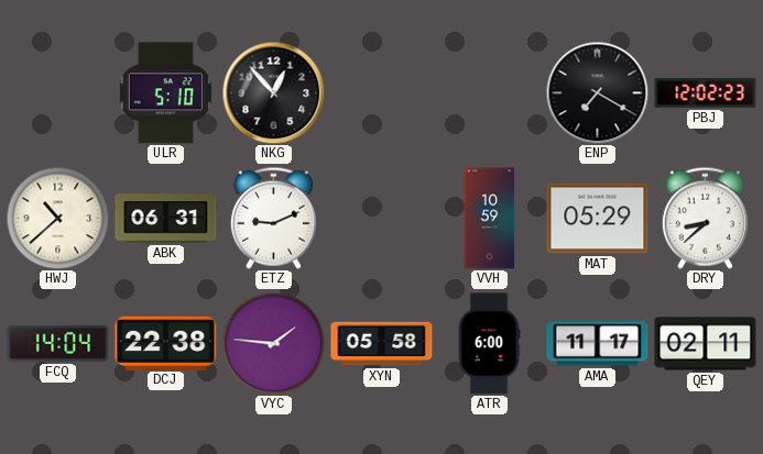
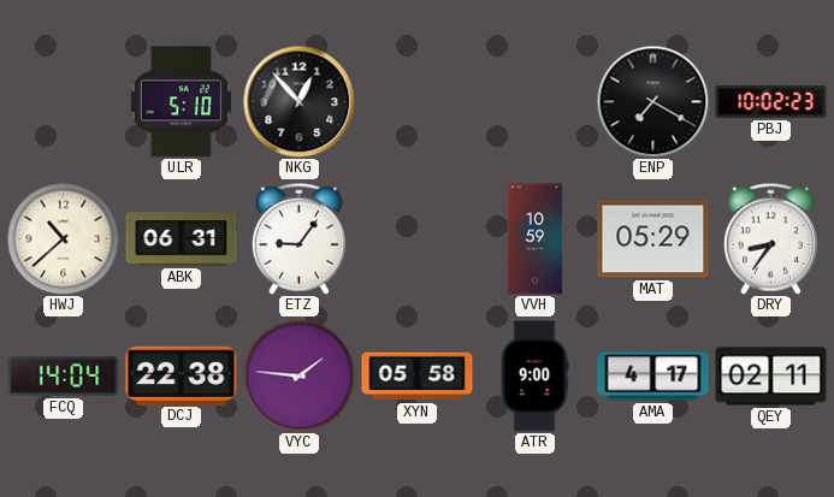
PBJ: 12:02 -> 10:02 (771, 102)
ETZ: 9:11 -> 9:06 (298, 238)
DRY: 8:38 -> 8:36 (770, 238)
ATR: 6:00 -> 9:00 (534, 377)
AMA: 11:17 -> 4:17 (653, 377)
